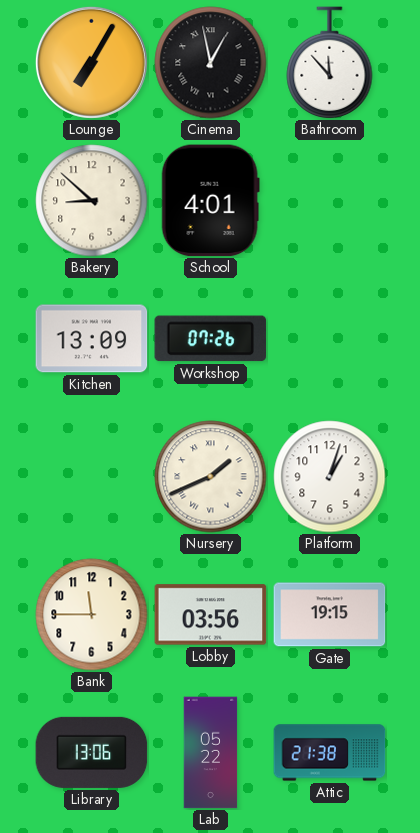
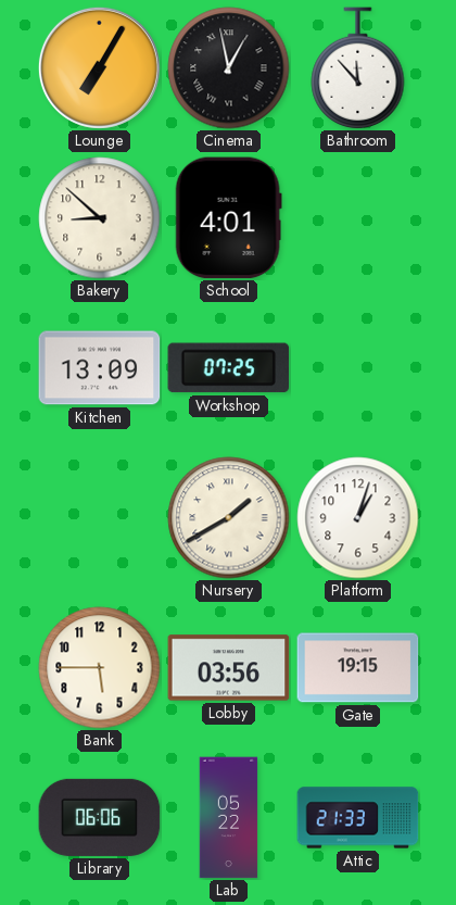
Workshop: 07:26 -> 07:25 (229, 368)
Nursery: 1:41 -> 1:40 (229, 518)
Bank: 11:45 -> 5:45 (100, 668)
Library: 13:06 -> 06:06 (100, 817)
Attic: 21:38 -> 21:33 (358, 818)
